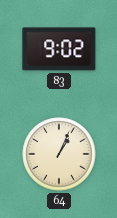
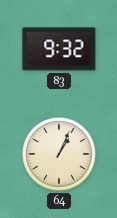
83: 9:02 -> 9:32 (59, 49)
